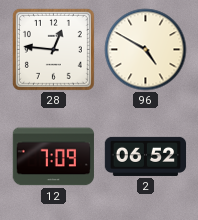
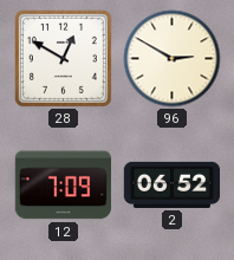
28: 12:46 -> 12:50 (63, 58)
96: 4:50 -> 2:50 (173, 59)
